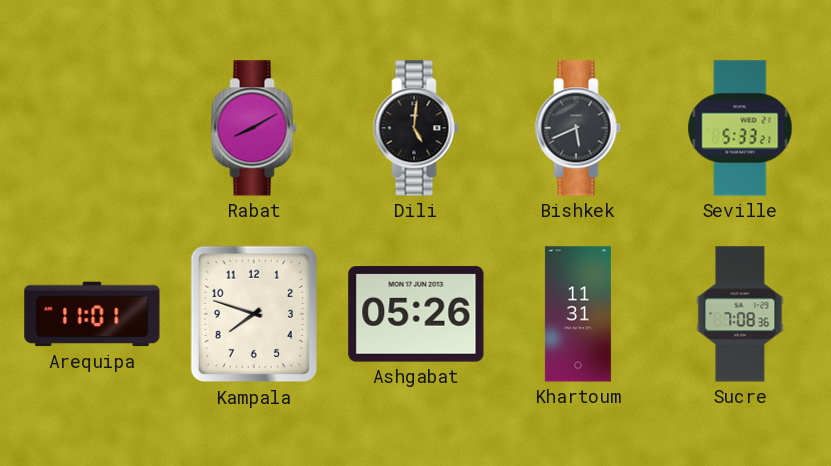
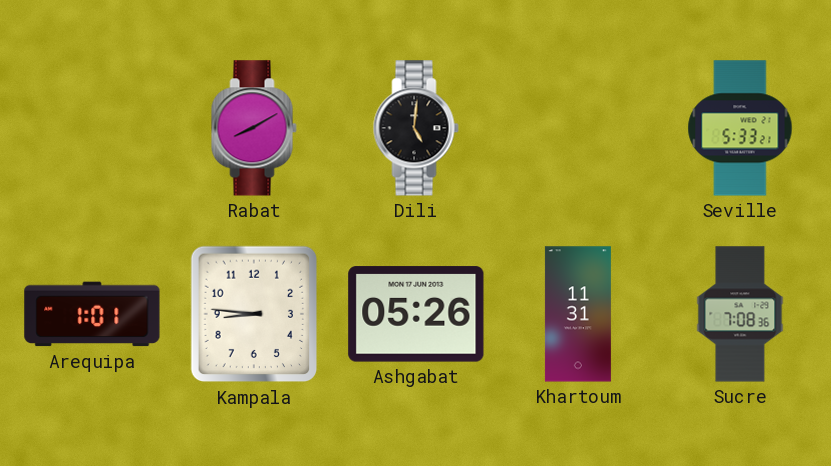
Bishkek: 5:41 -> none (578, 128)
Arequipa: 11:01 -> 1:01 (92, 314)
Kampala: 7:48 -> 8:46 (254, 314)
